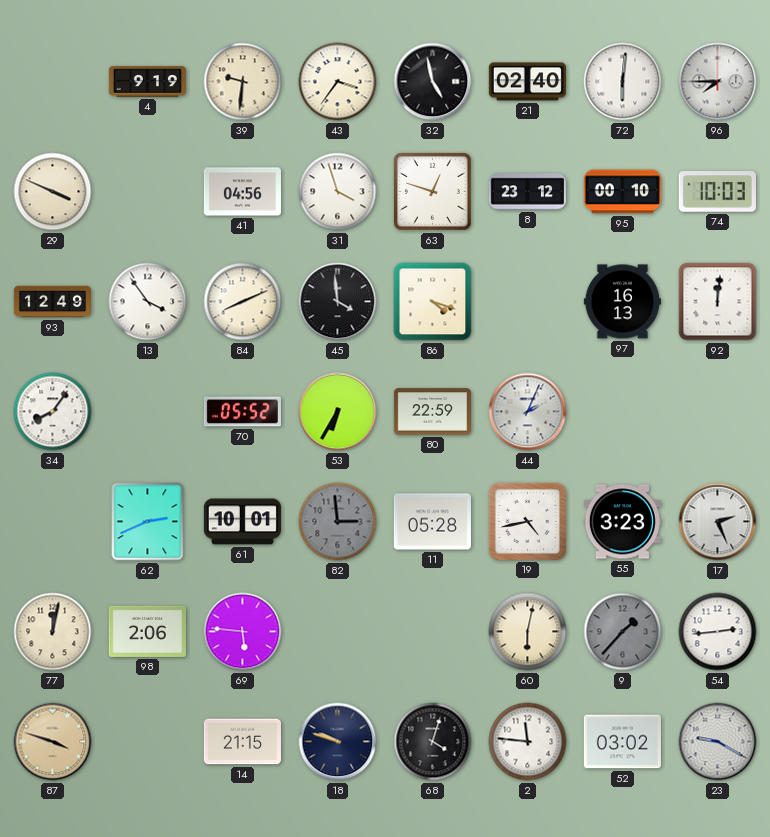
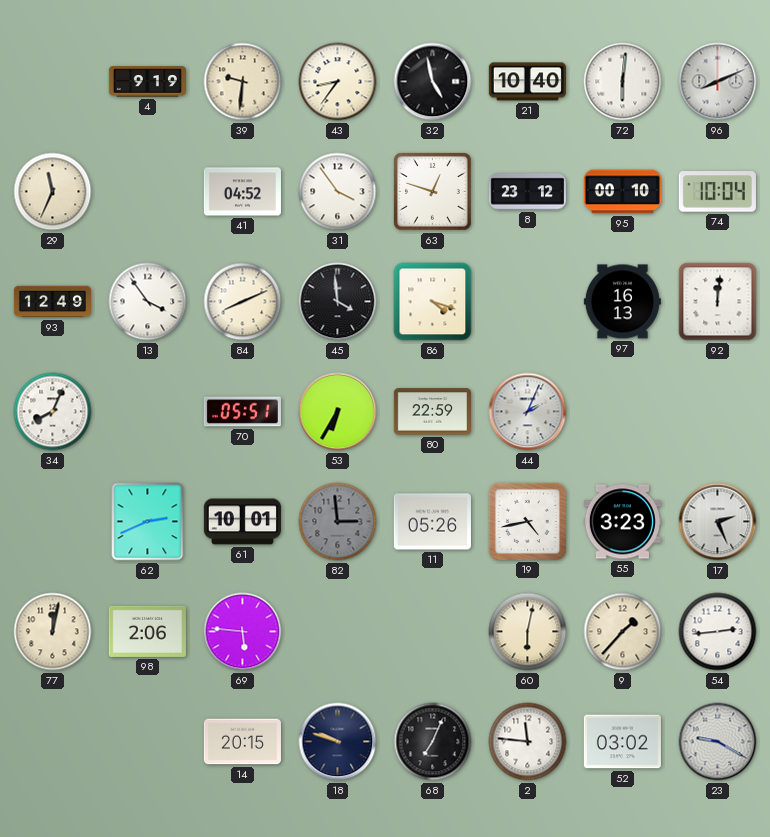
43: 3:36 -> 8:36 (338, 82)
21: 02:40 -> 10:40 (527, 82)
96: 7:45 -> 8:11 (718, 82)
29: 3:49 -> 11:34 (53, 192)
41: 04:56 -> 04:52 (242, 192)
31: 3:57 -> 3:54 (338, 192)
74: 10:03 -> 10:04 (717, 192)
34: 8:06 -> 8:04 (53, 412)
70: 05:52 -> 05:51 (242, 412)
11: 05:28 -> 05:26 (432, 522)
9 dial: grey -> cream (623, 632)
87: 3:48 -> none (53, 742)
14: 21:15 -> 20:15 (242, 742)
68: 4:03 -> 7:04 (433, 742)
